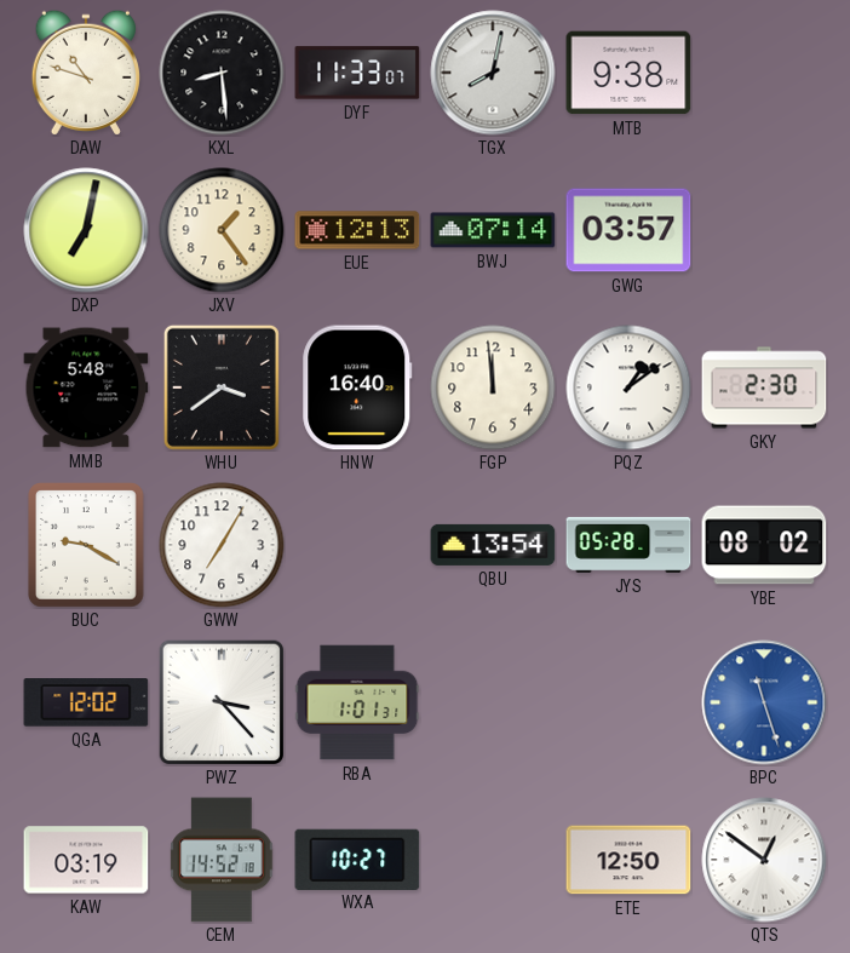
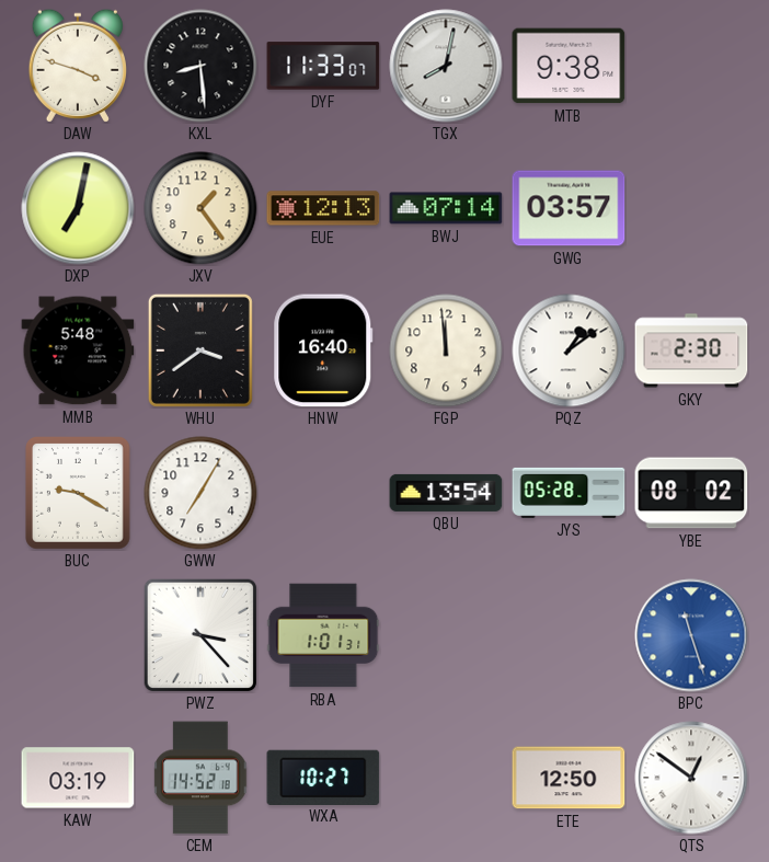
DAW: 10:48 -> 3:48 (77, 66)
QGA: 12:02 -> none (86, 702)
